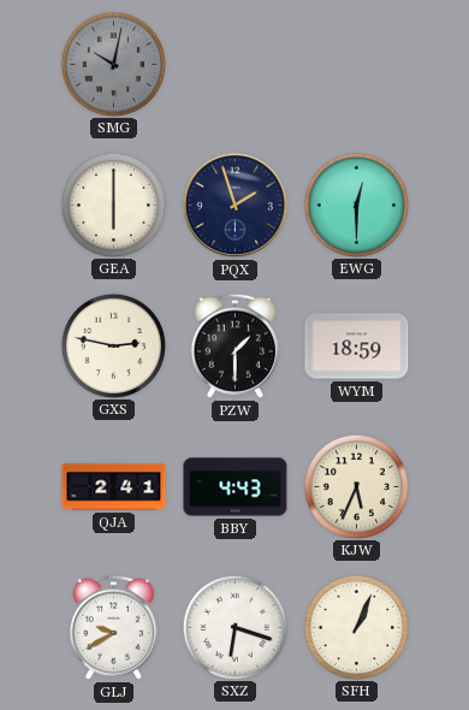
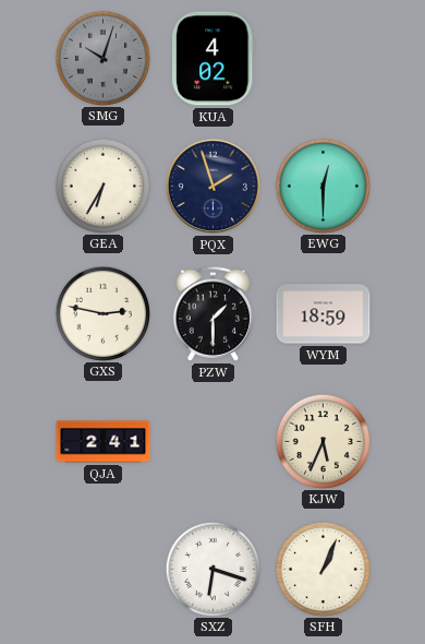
SMG: 10:02 -> 10:03 (102, 58)
KUA: none -> 4:02 (214, 59)
GEA: 6:00 -> 6:35 (102, 186)
BBY: 4:43 -> none (236, 487)
GLJ: 9:40 -> none (113, 627)
